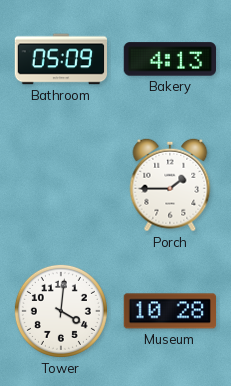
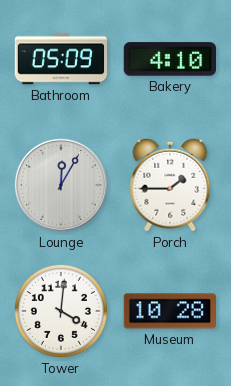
Bakery: 4:13 -> 4:10 (169, 59)
Lounge: none -> 12:05 (61, 185)
